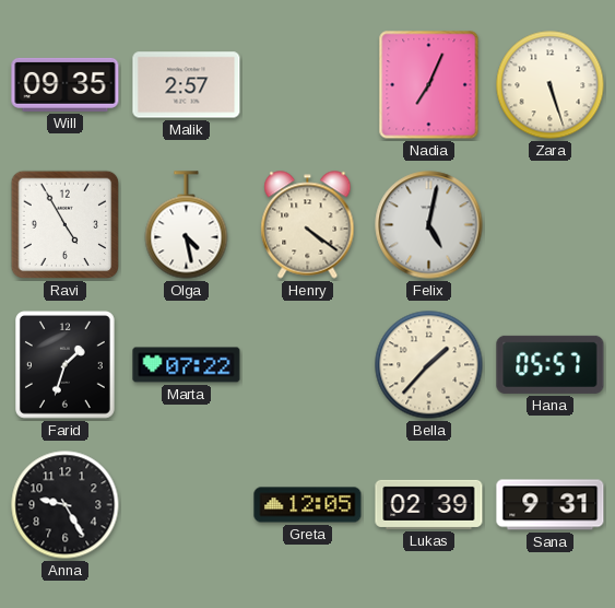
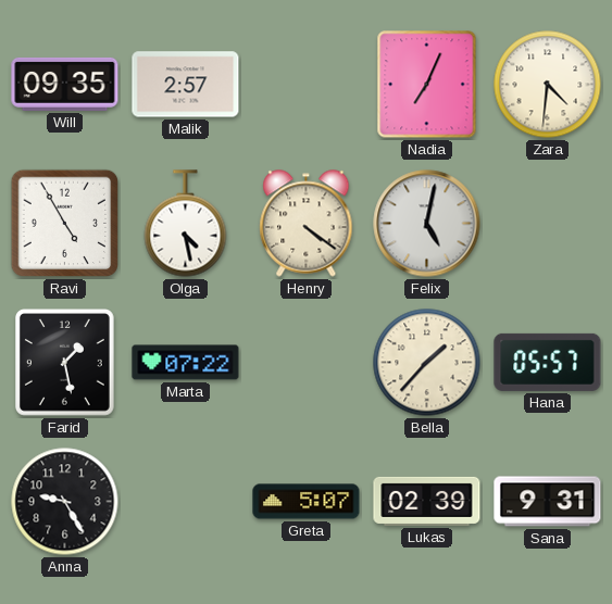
Zara: 5:27 -> 4:31 (548, 85)
Farid: 1:33 -> 1:28 (65, 363)
Greta: 12:05 -> 5:07 (307, 502)
